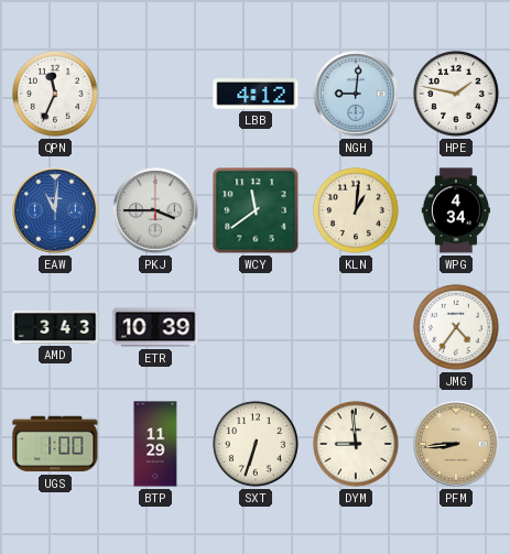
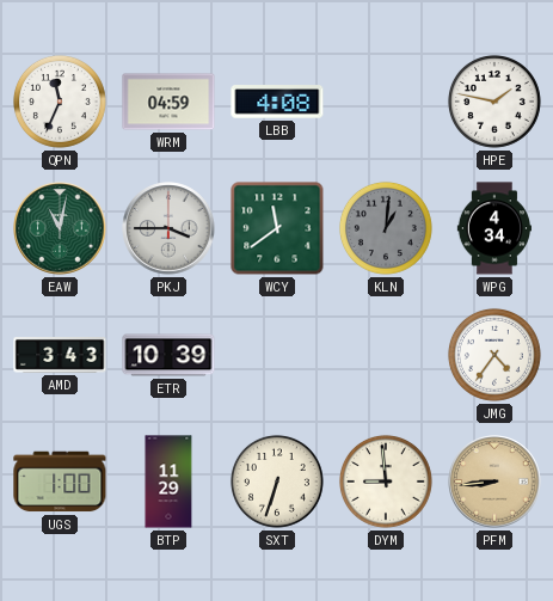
WRM: none -> 04:59 (168, 102)
LBB: 4:12 -> 4:08 (277, 102)
NGH: 9:01 -> none (356, 94)
EAW: 11:01 -> 11:02 (60, 228)
EAW dial: blue -> green (60, 228)
KLN dial: cream -> grey (386, 228)
